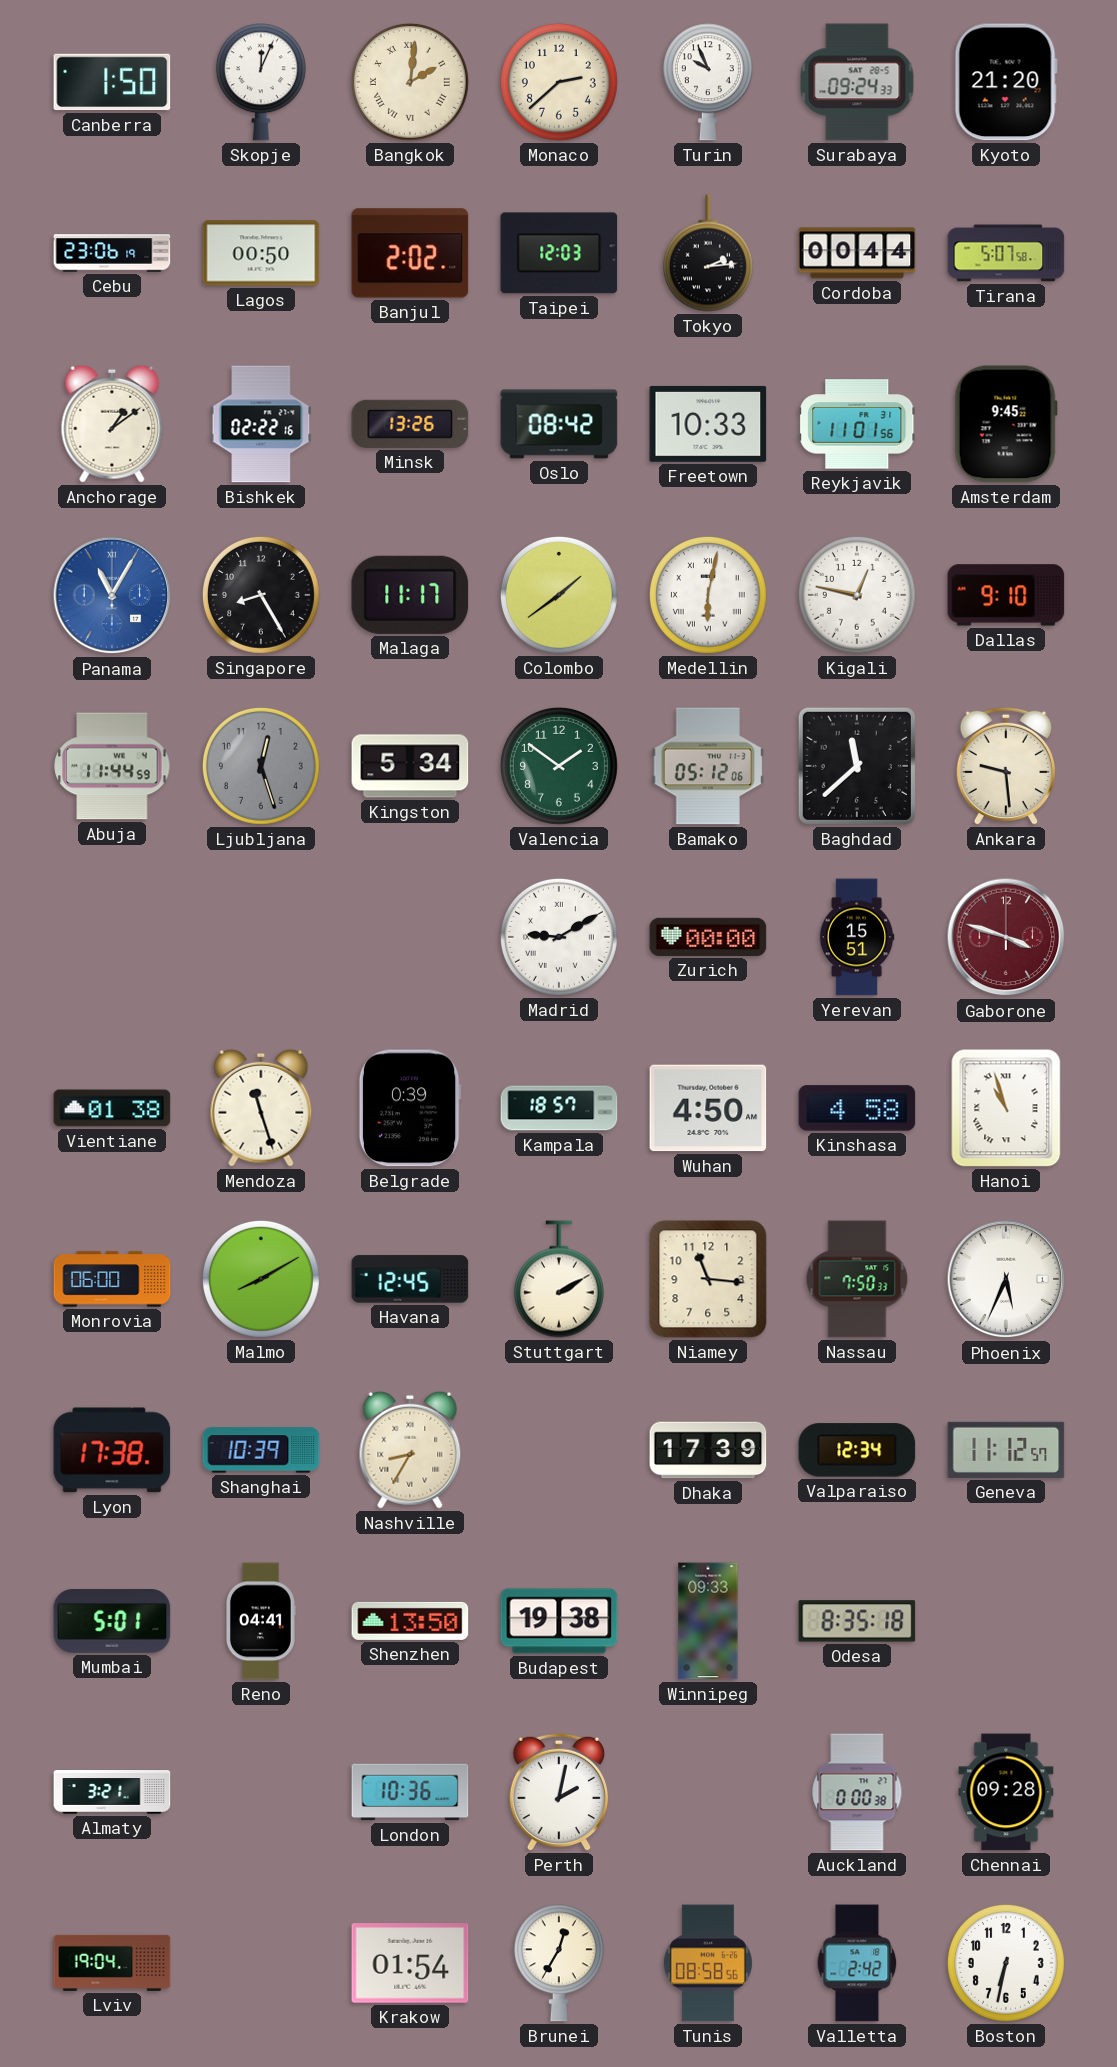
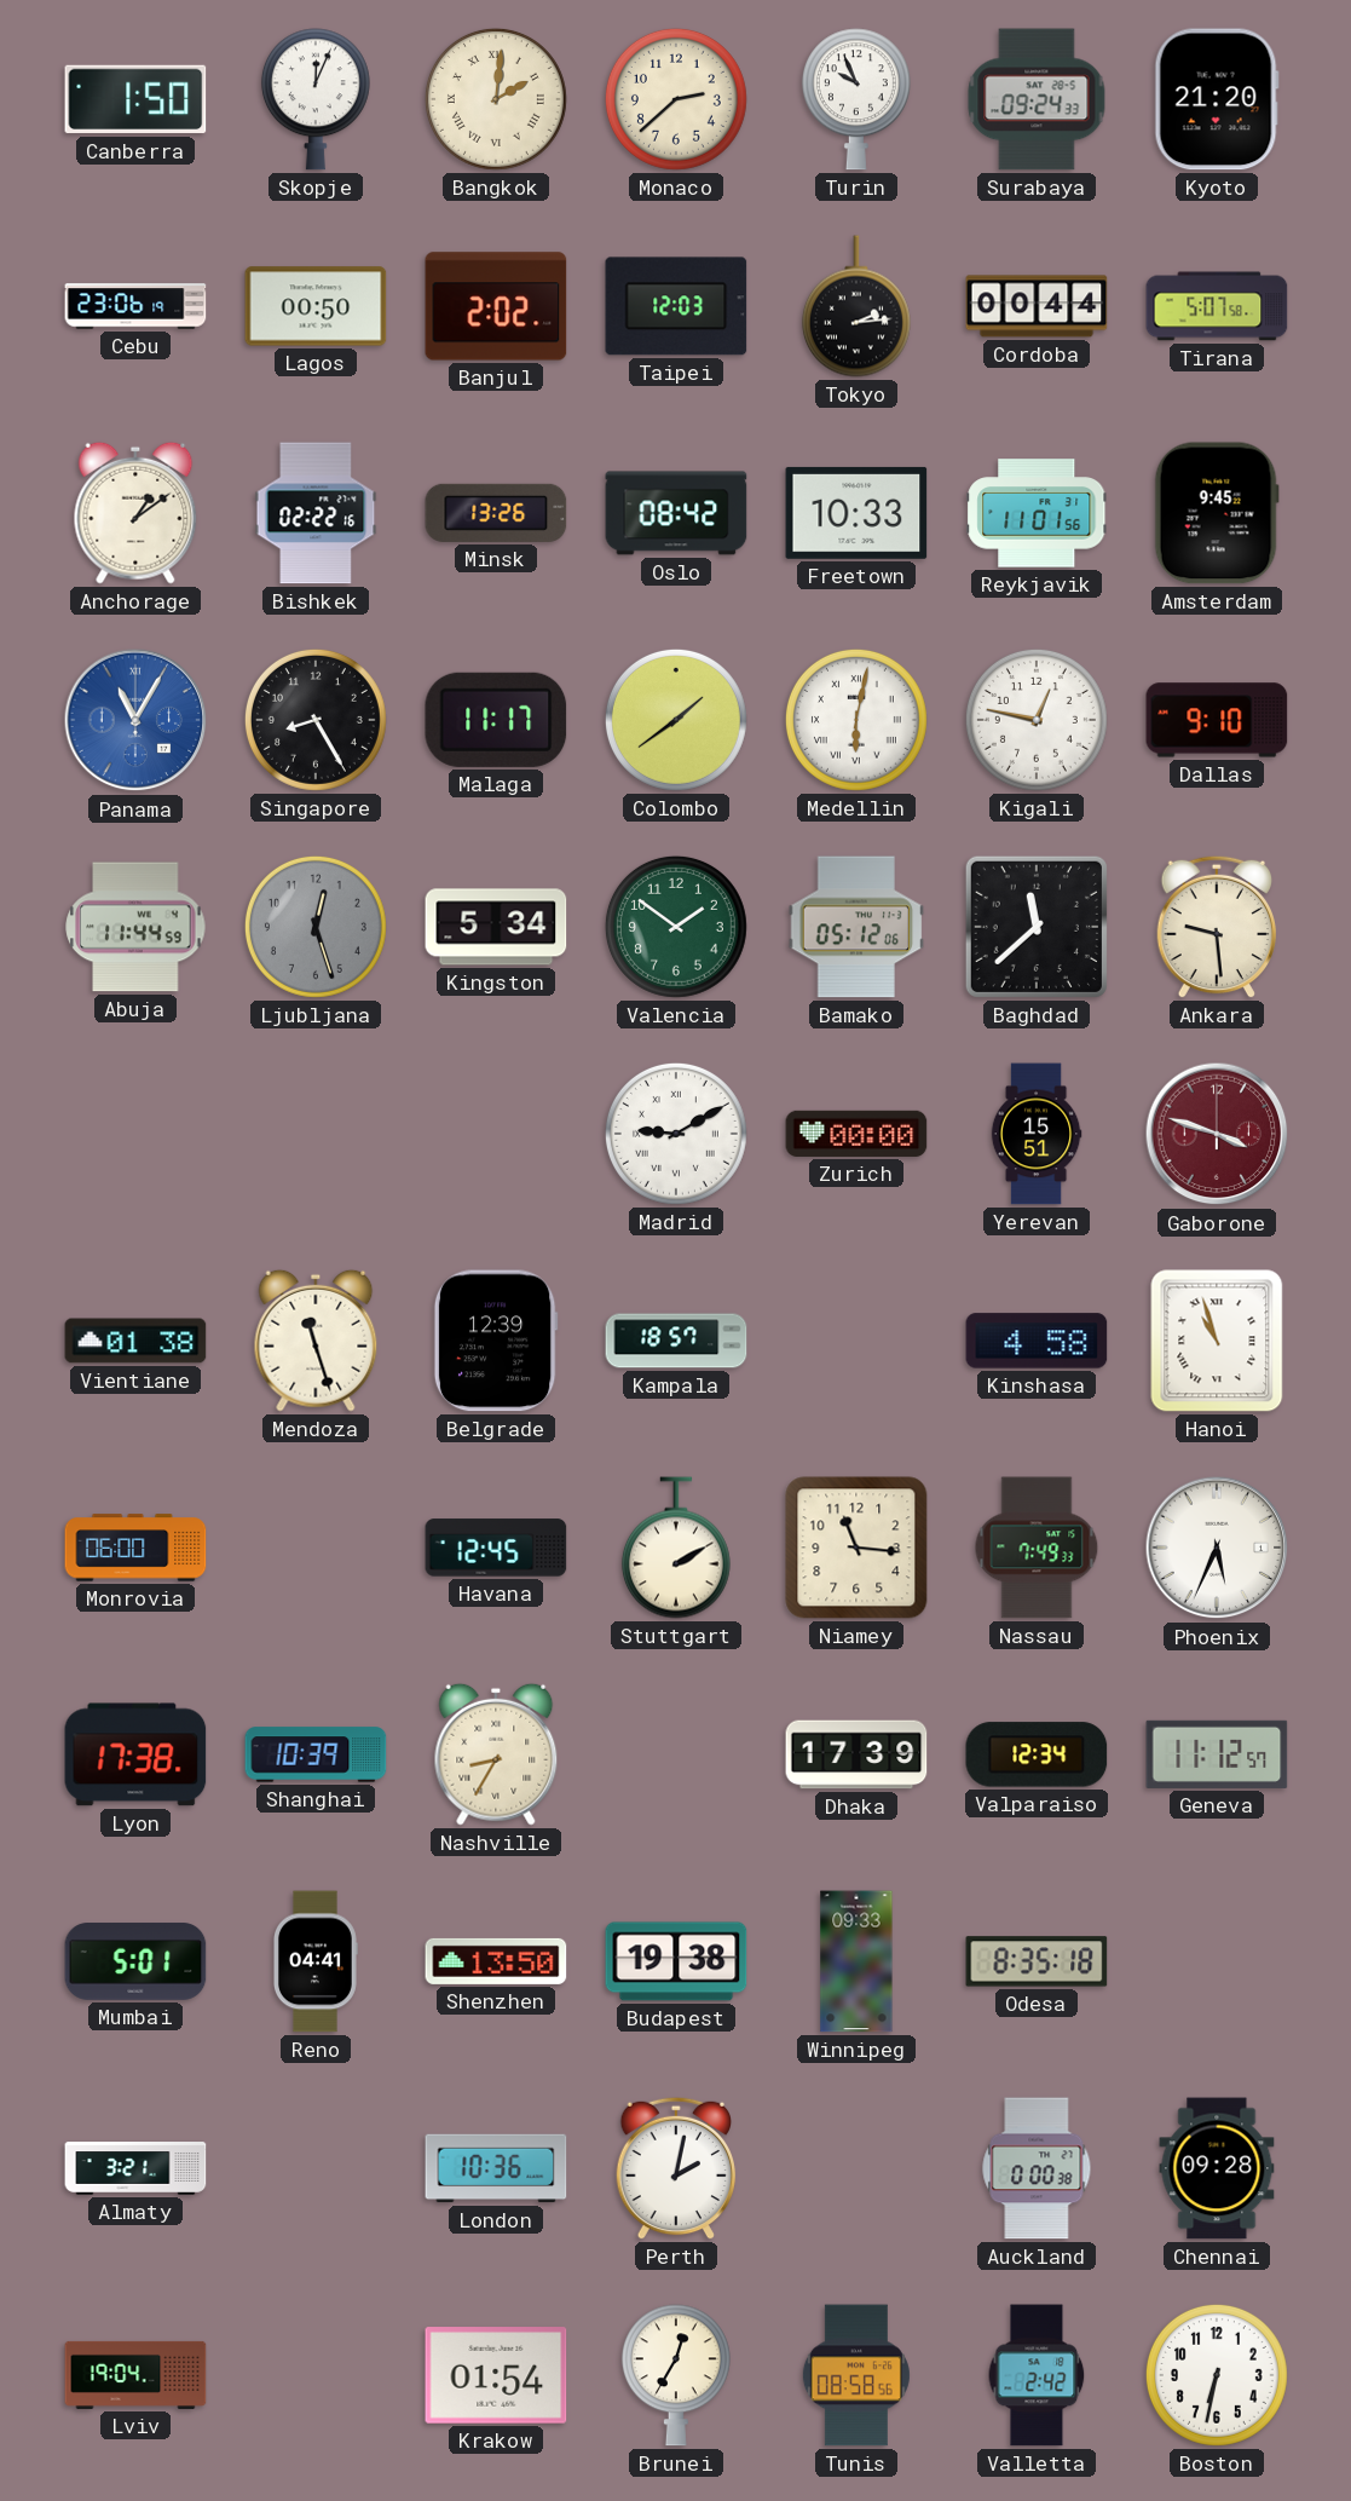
Belgrade: 0:39 -> 12:39 (496, 1341)
Wuhan: 4:50 -> none (708, 1108)
Malmo: 8:10 -> none (261, 1279)
Nassau: 7:50 -> 7:49 (1037, 1548)
